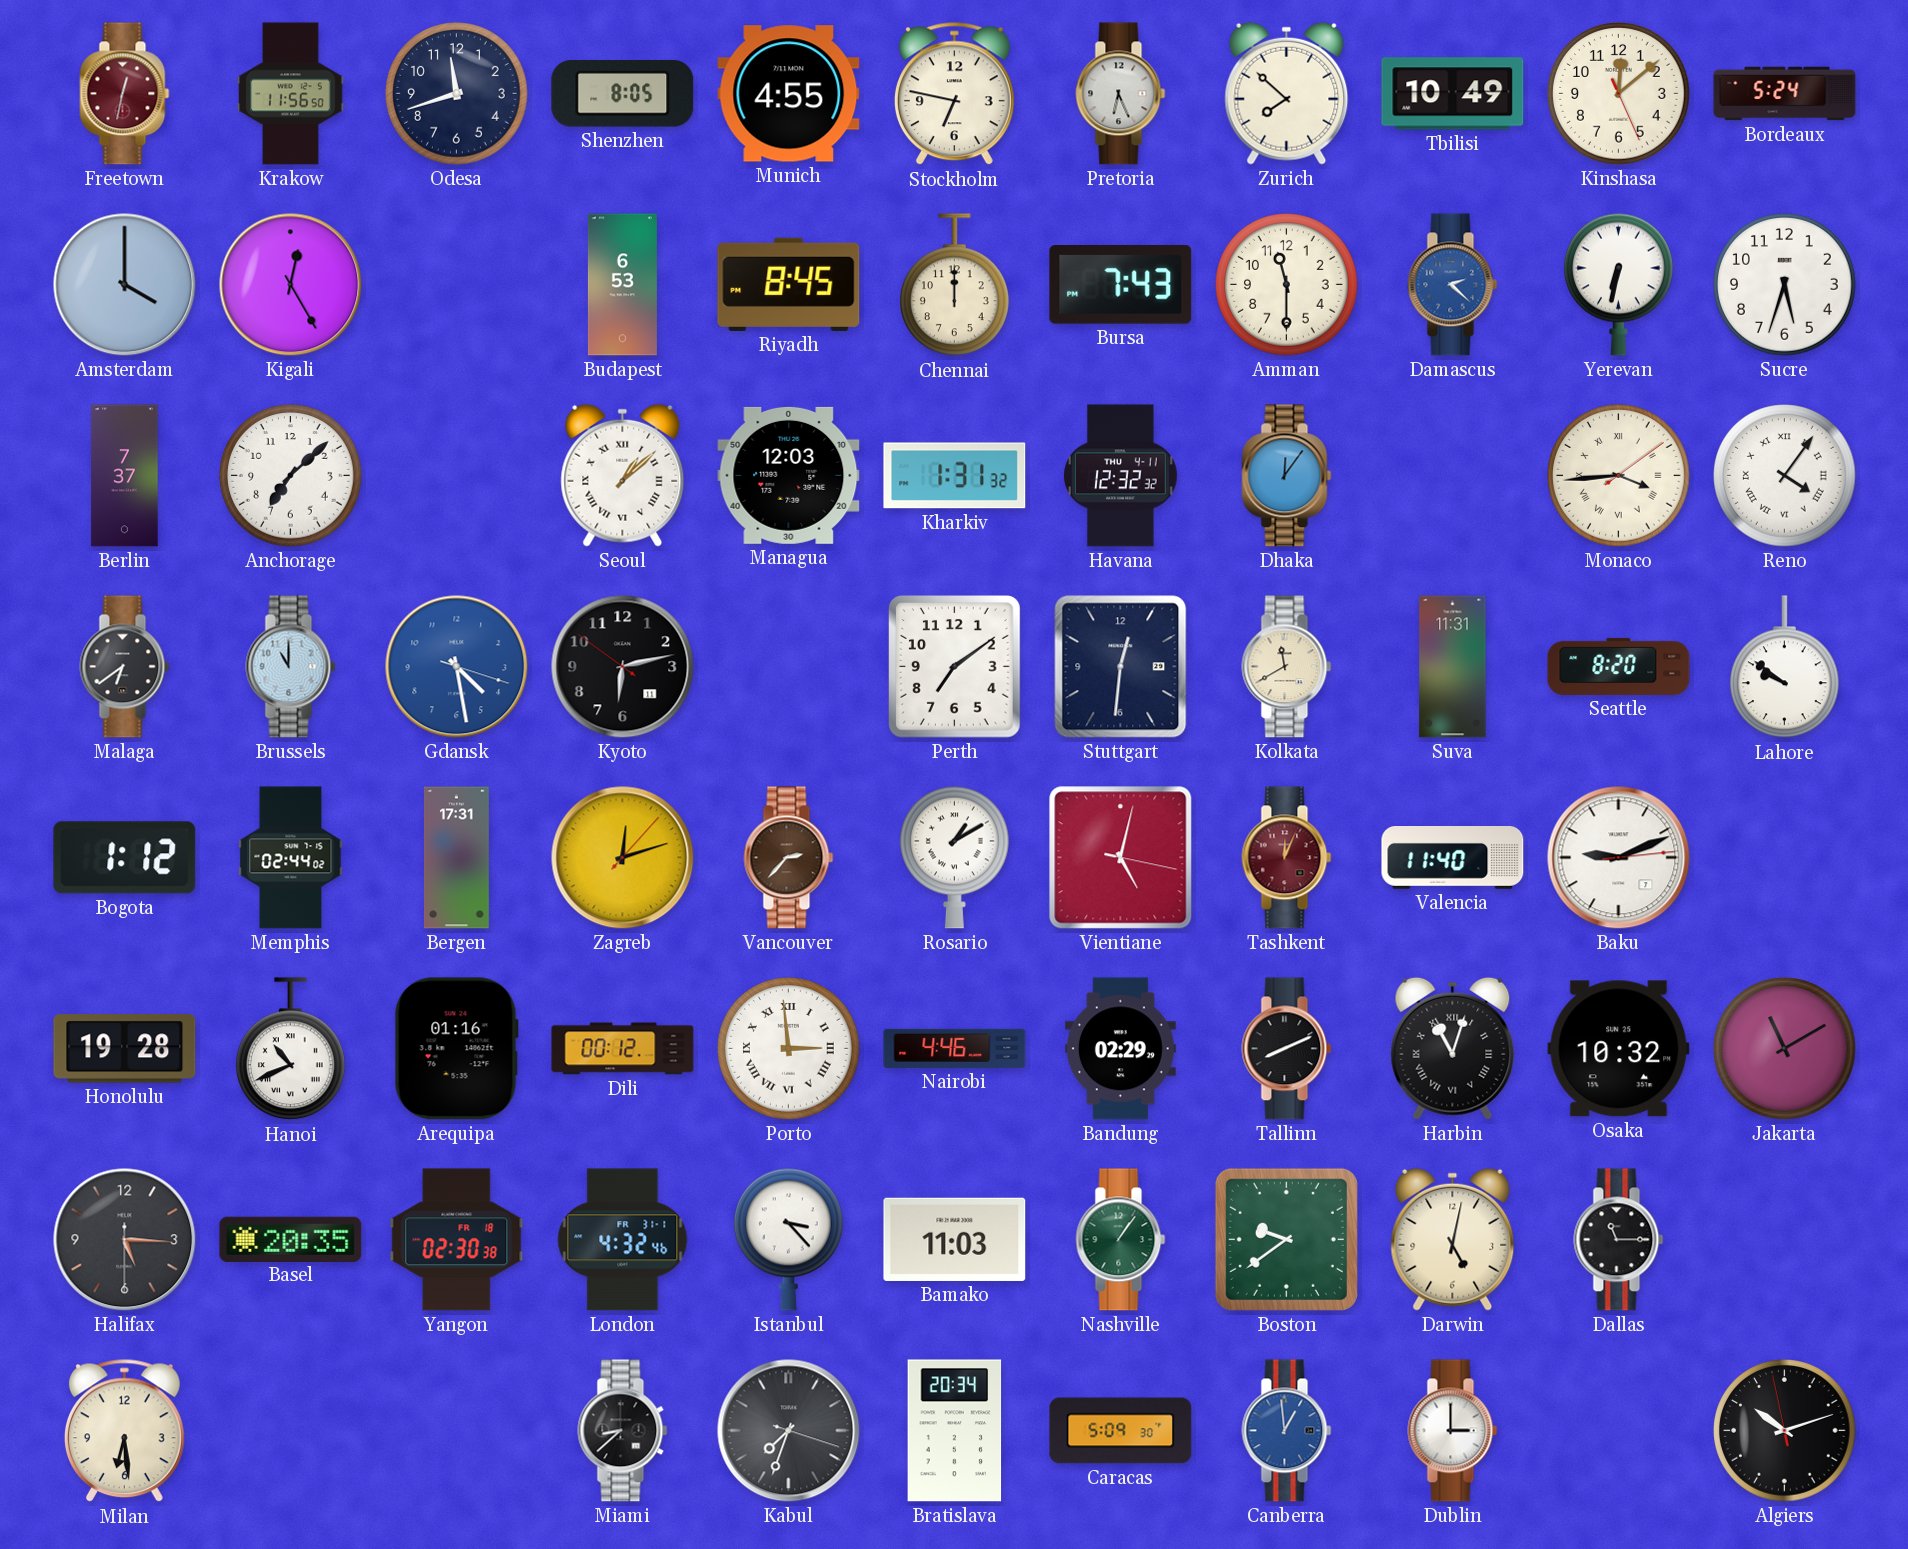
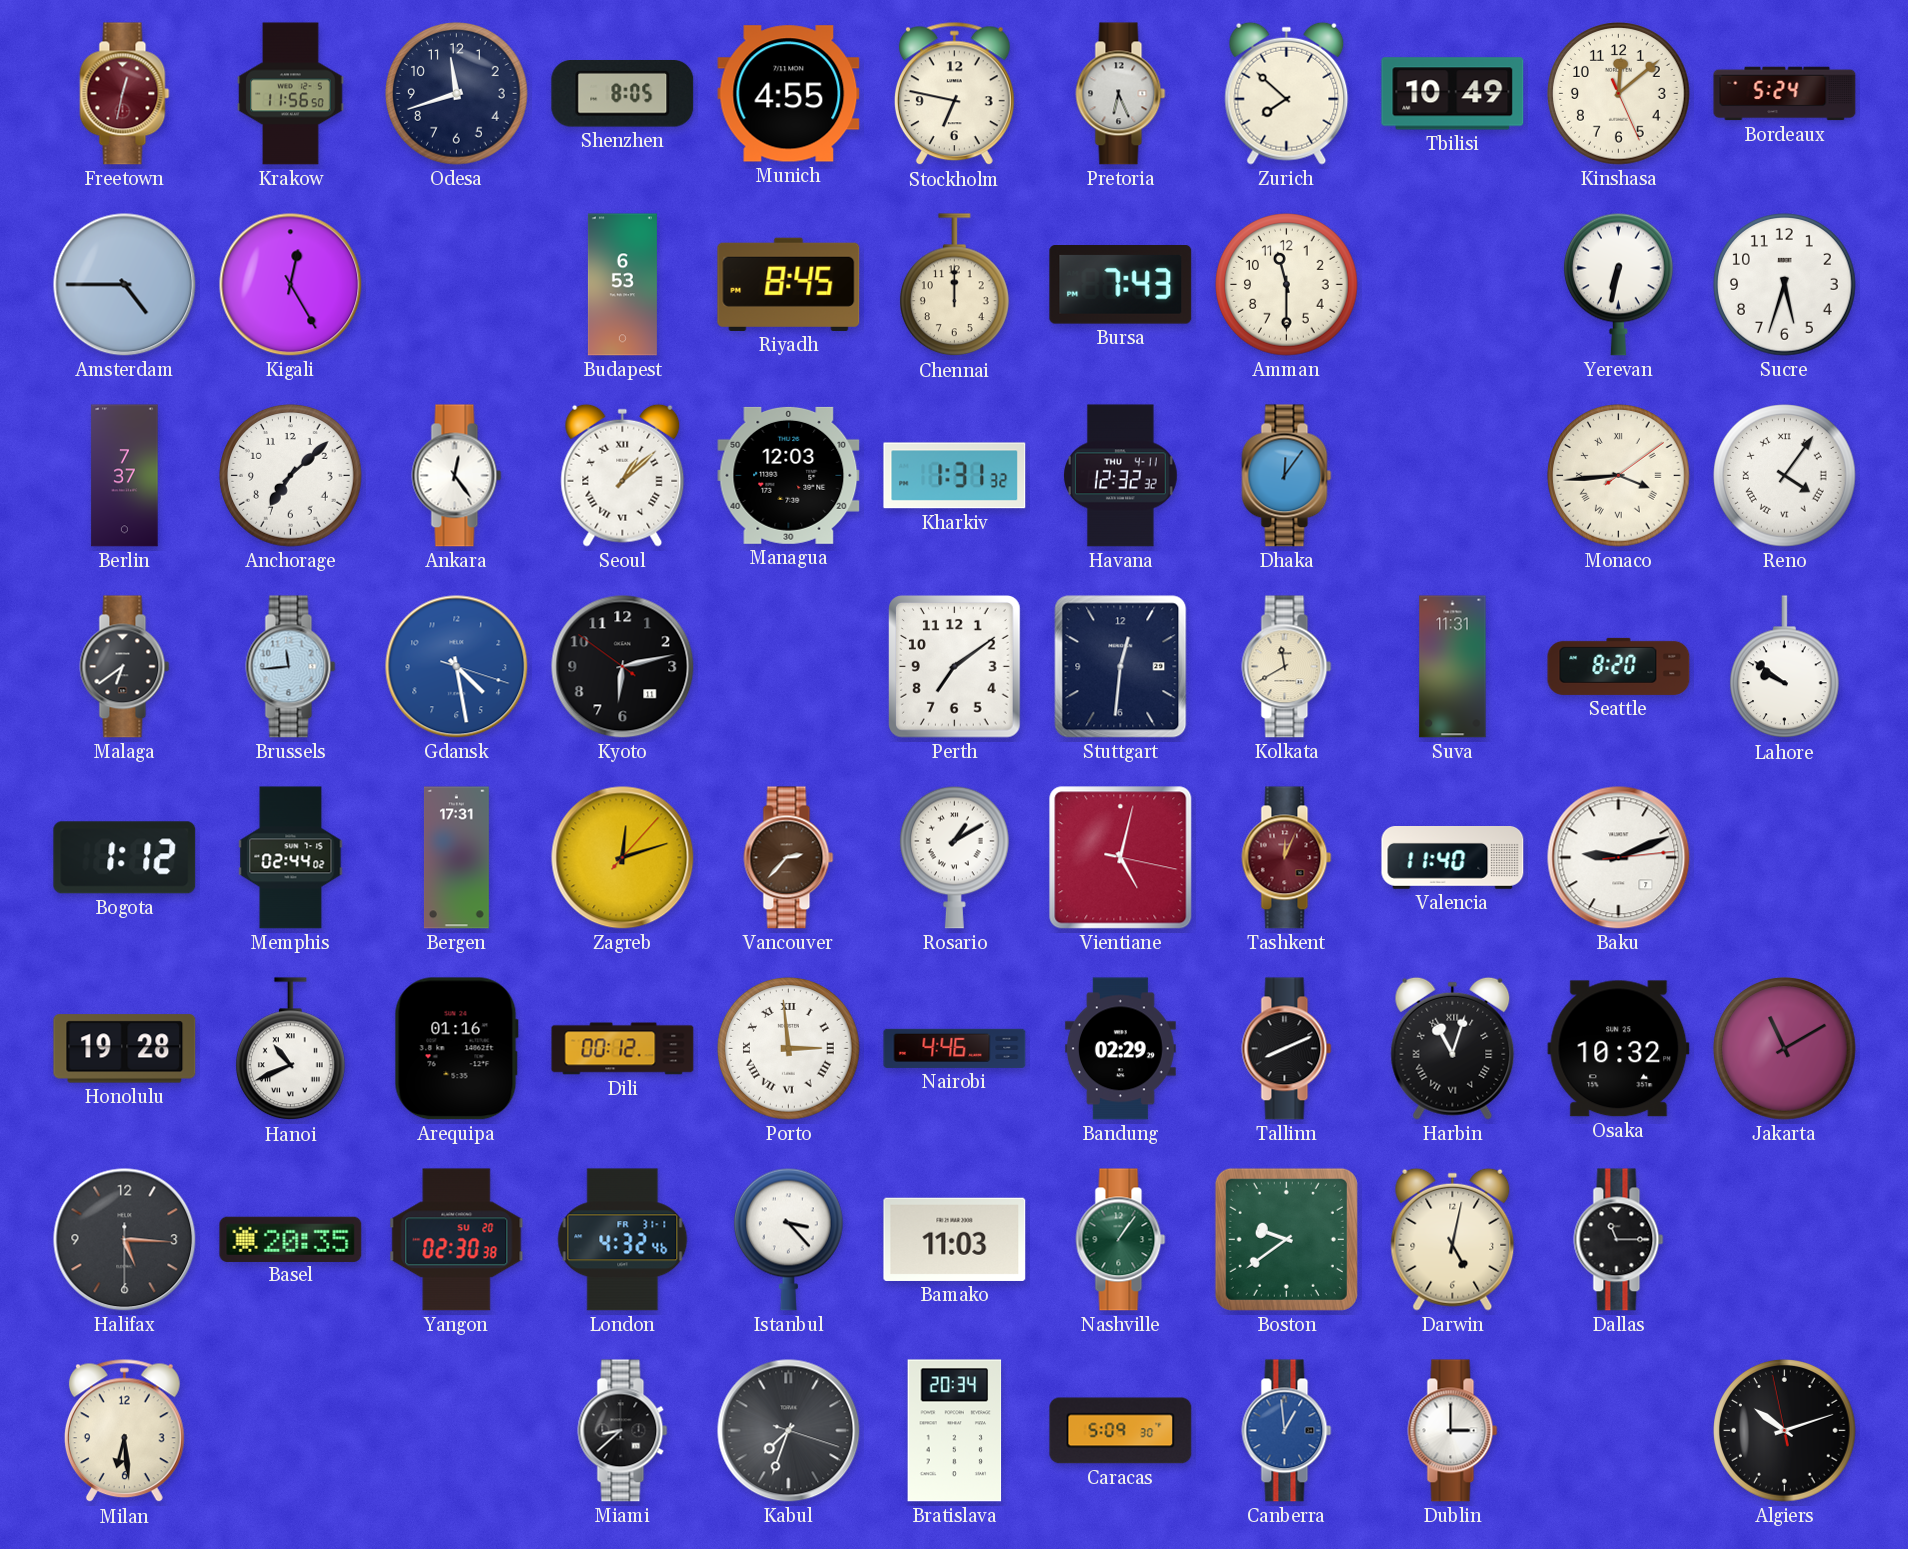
Amsterdam: 4:00 -> 4:45 (125, 285)
Damascus: 2:22 -> none (1453, 285)
Ankara: none -> 12:24 (457, 476)
Brussels: 11:00 -> 11:44 (291, 667)
Yangon date: FR 18 -> SU 20 (457, 1240)
